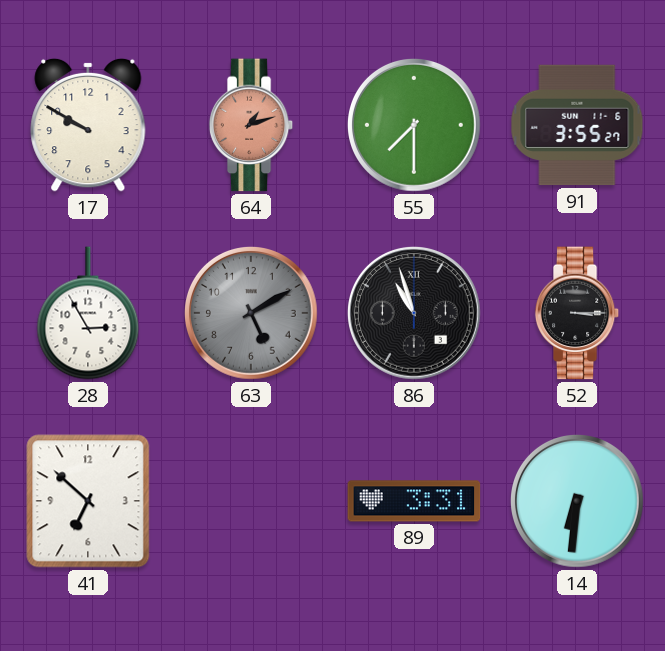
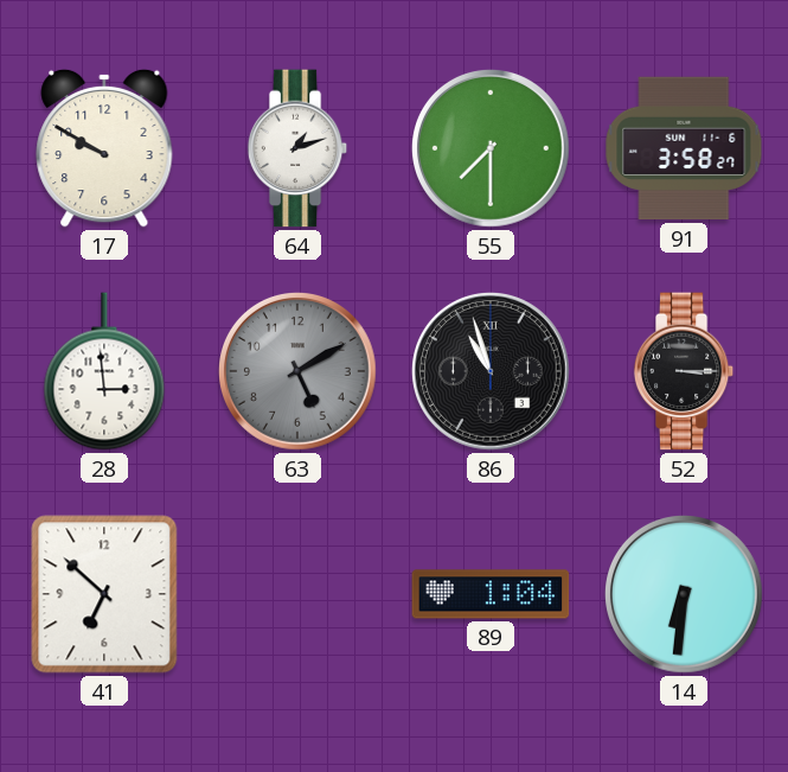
64 dial: salmon -> white (297, 148)
91: 3:55 -> 3:58 (684, 148)
28: 2:55 -> 2:59 (104, 371)
89: 3:31 -> 1:04 (491, 594)
